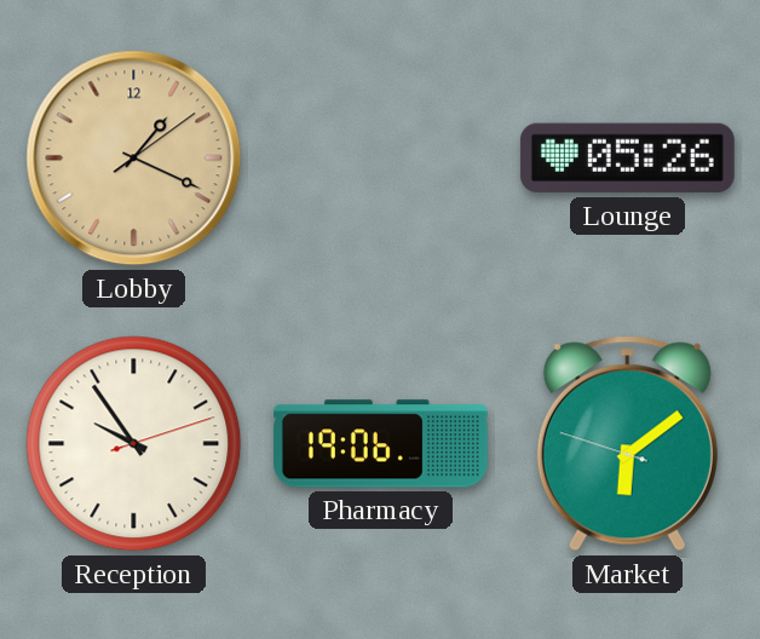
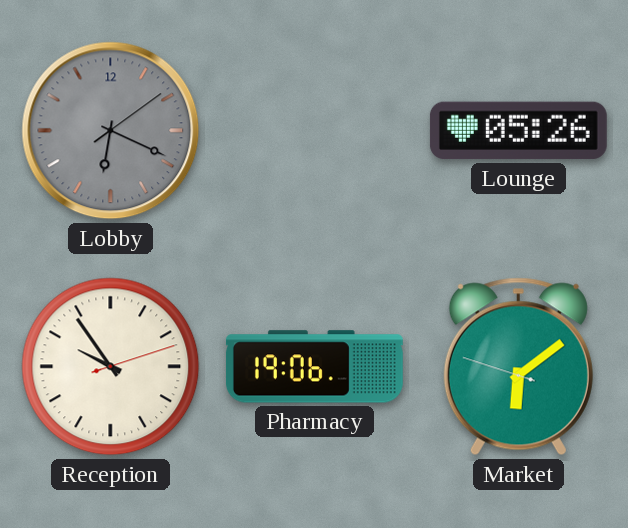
Lobby: 1:19 -> 6:19 (111, 131)
Lobby dial: champagne -> grey (111, 131)
